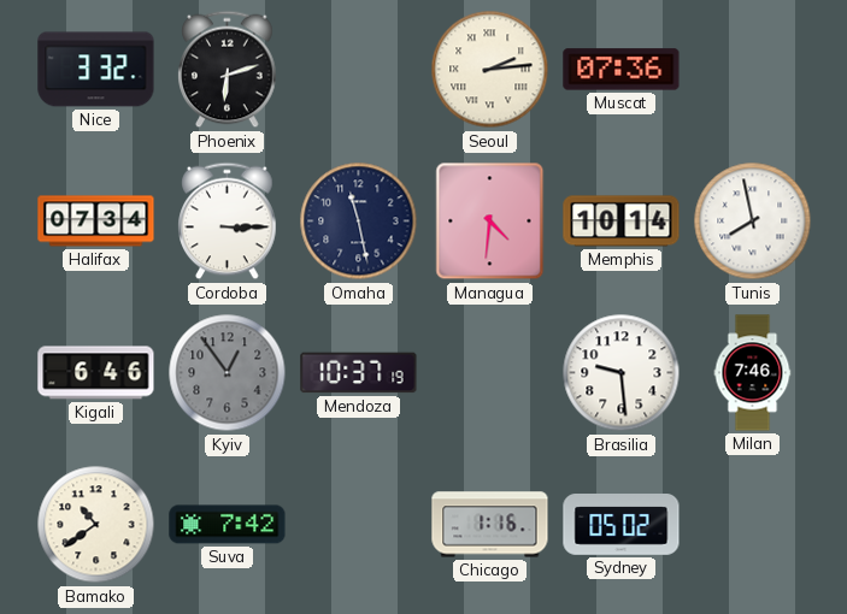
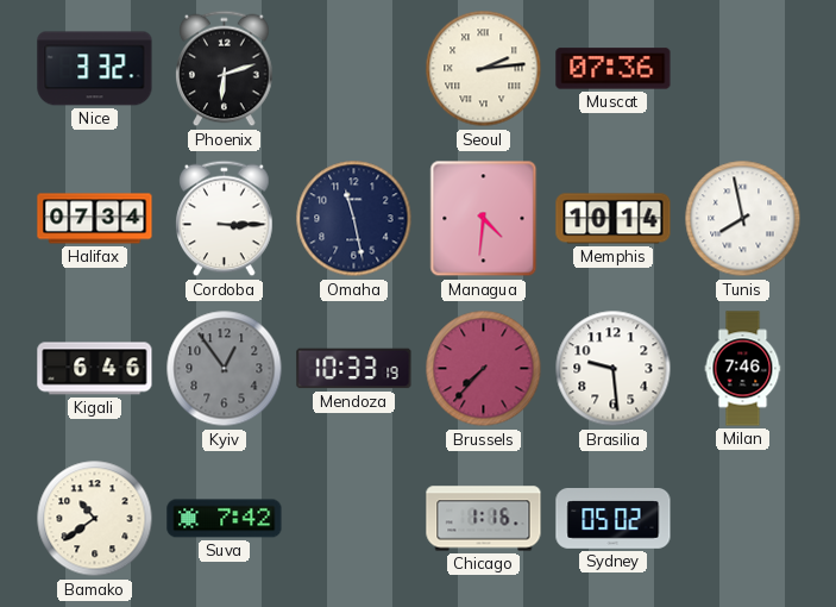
Mendoza: 10:37 -> 10:33 (354, 369)
Brussels: none -> 7:37 (484, 369)
